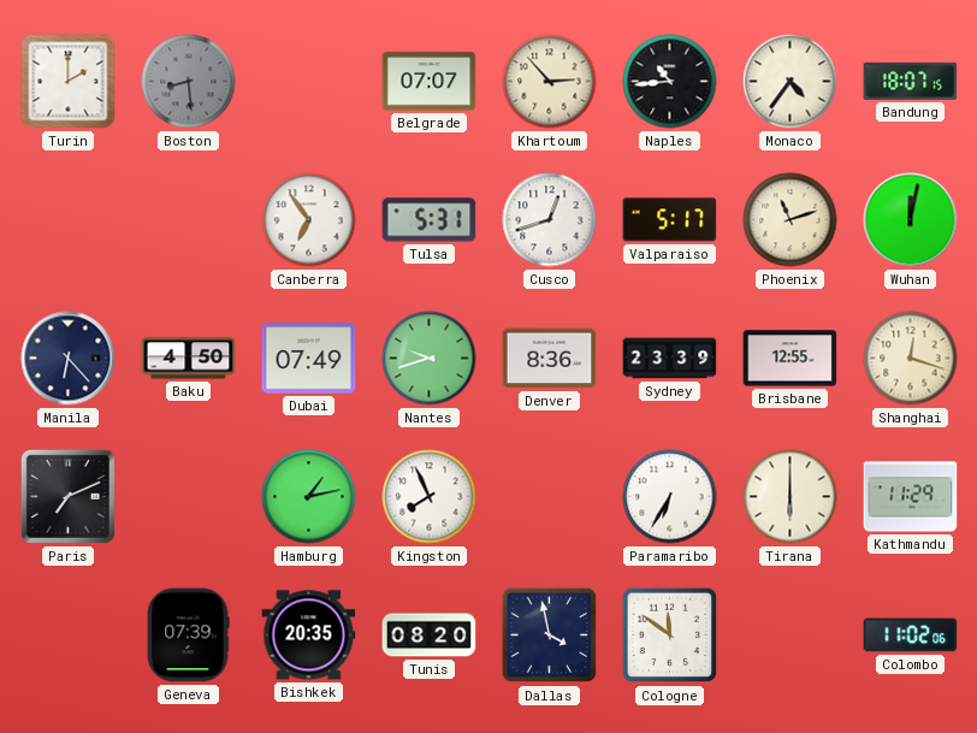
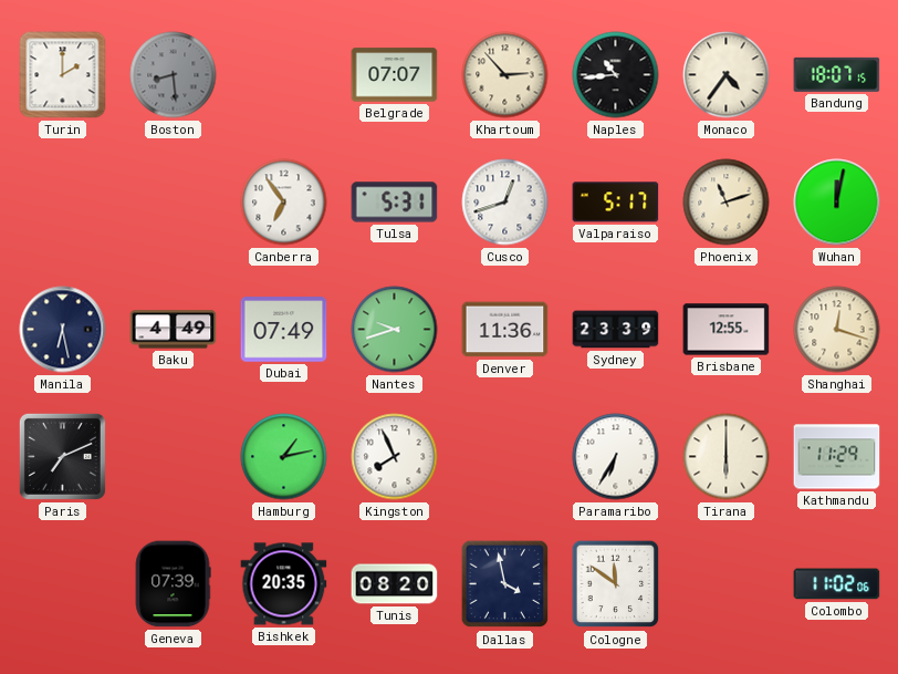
Manila: 6:23 -> 6:28 (63, 330)
Baku: 4:50 -> 4:49 (174, 330)
Denver: 8:36 -> 11:36 (505, 330)
